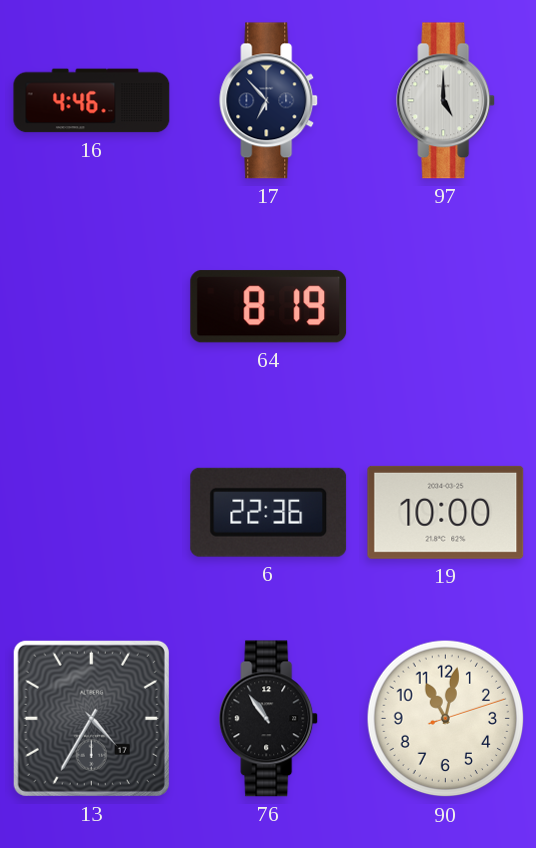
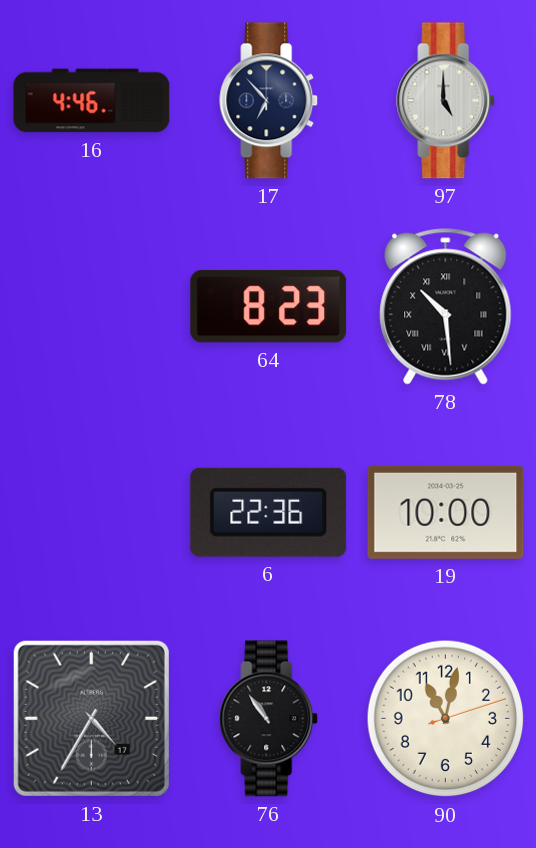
64: 8:19 -> 8:23 (269, 307)
78: none -> 10:29 (446, 307)
